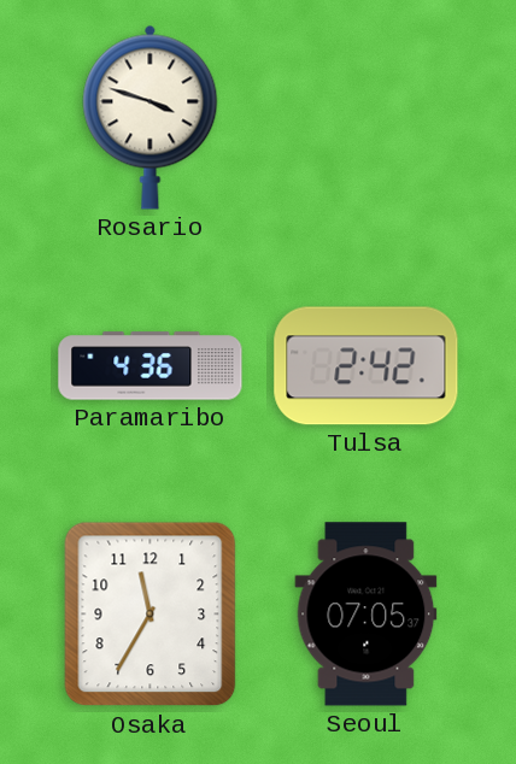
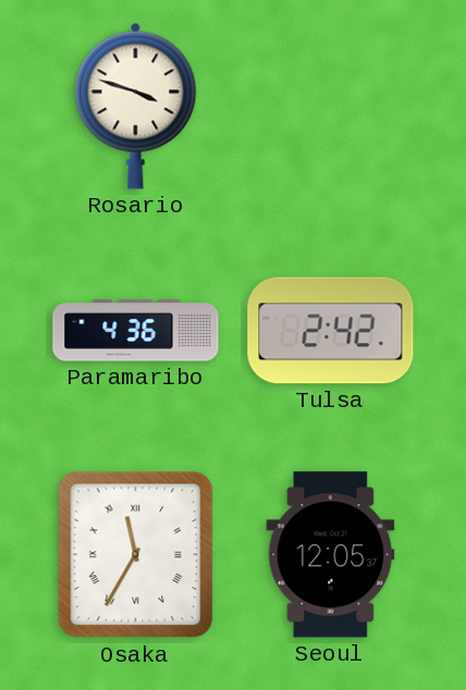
Osaka numerals: Arabic -> Roman (136, 555)
Seoul: 07:05 -> 12:05 (331, 555)
